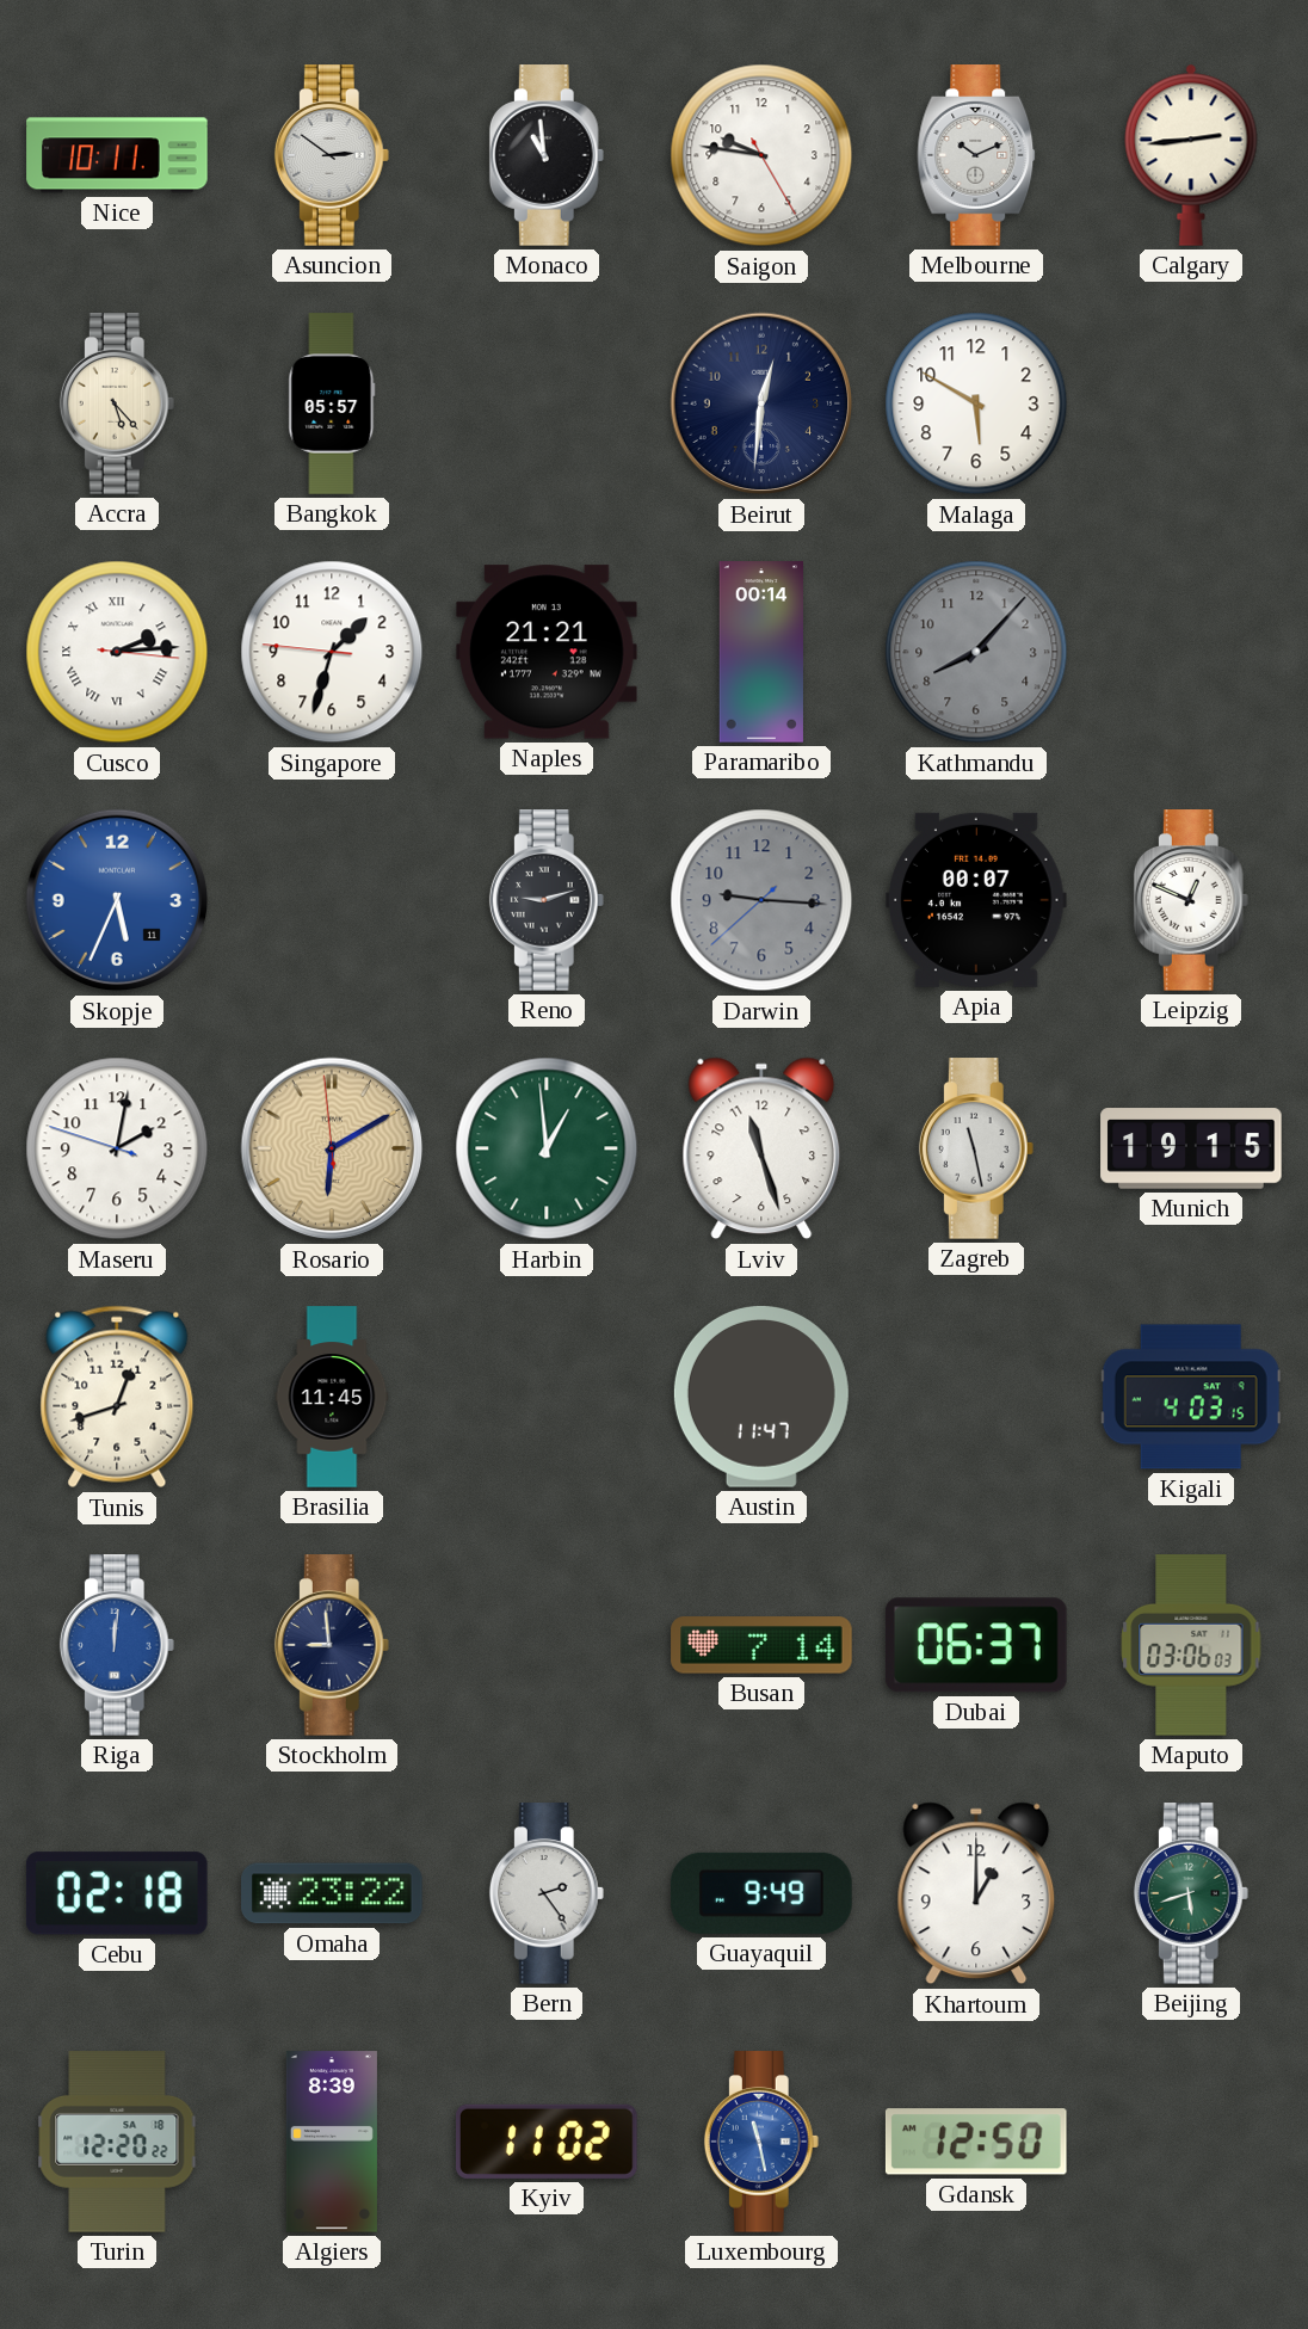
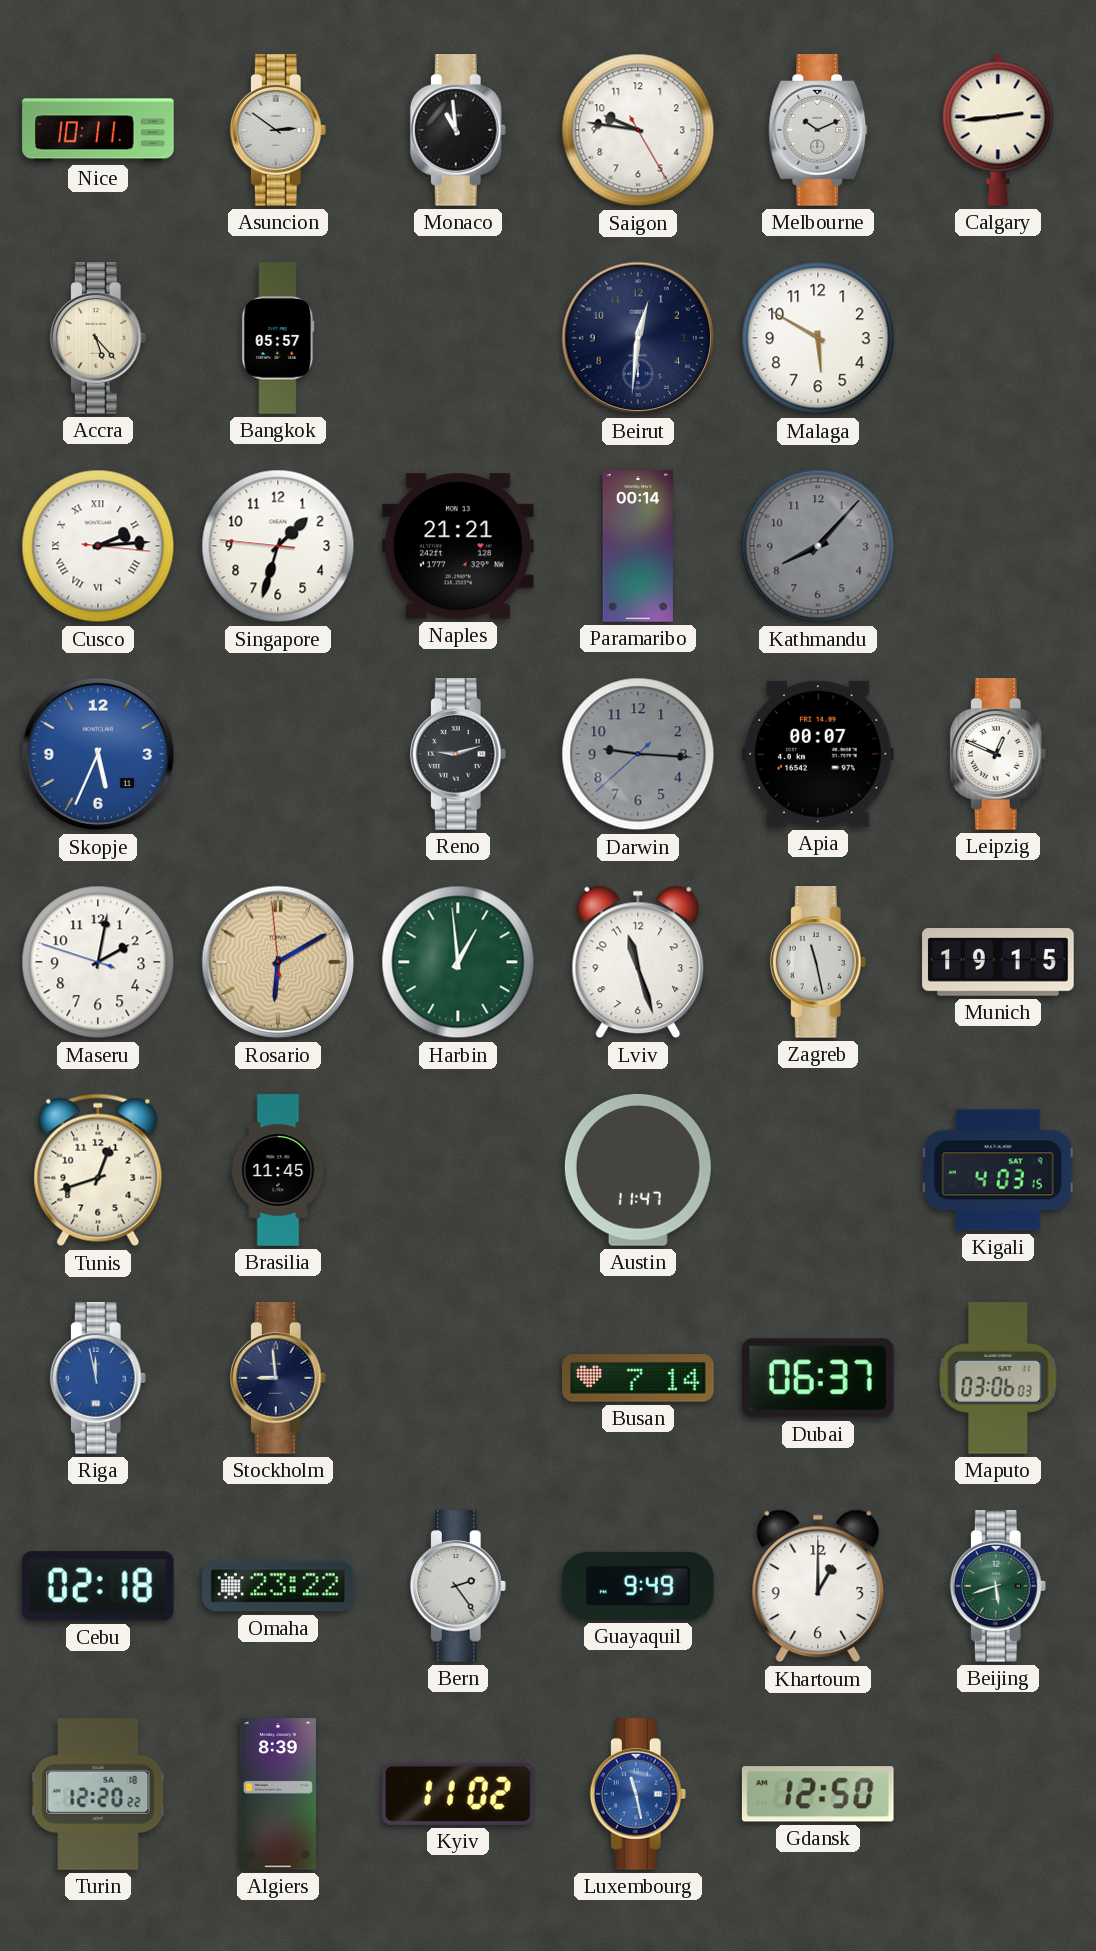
Riga: 12:01 -> 11:58 (98, 1378)
